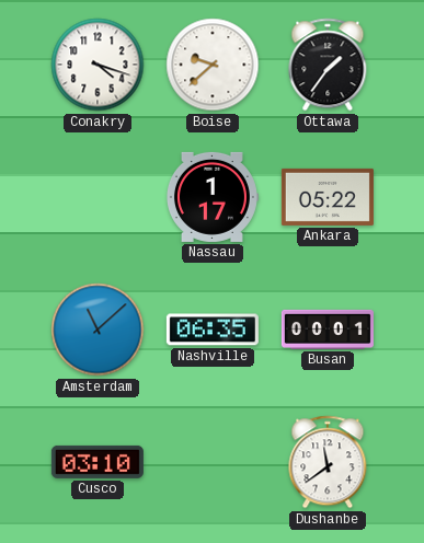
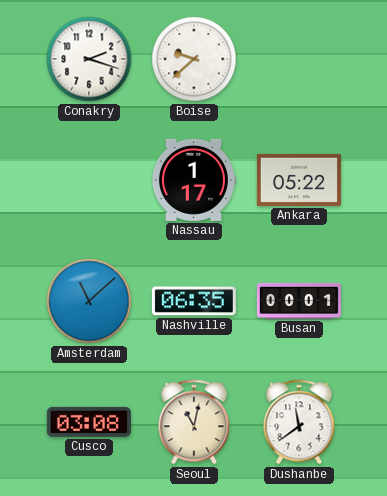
Conakry: 4:18 -> 2:18 (89, 59)
Ottawa: 1:36 -> none (328, 65)
Cusco: 03:10 -> 03:08 (89, 422)
Seoul: none -> 11:02 (194, 422)
